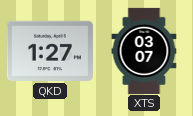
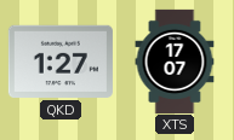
XTS: 03:07 -> 17:07 (175, 62)
